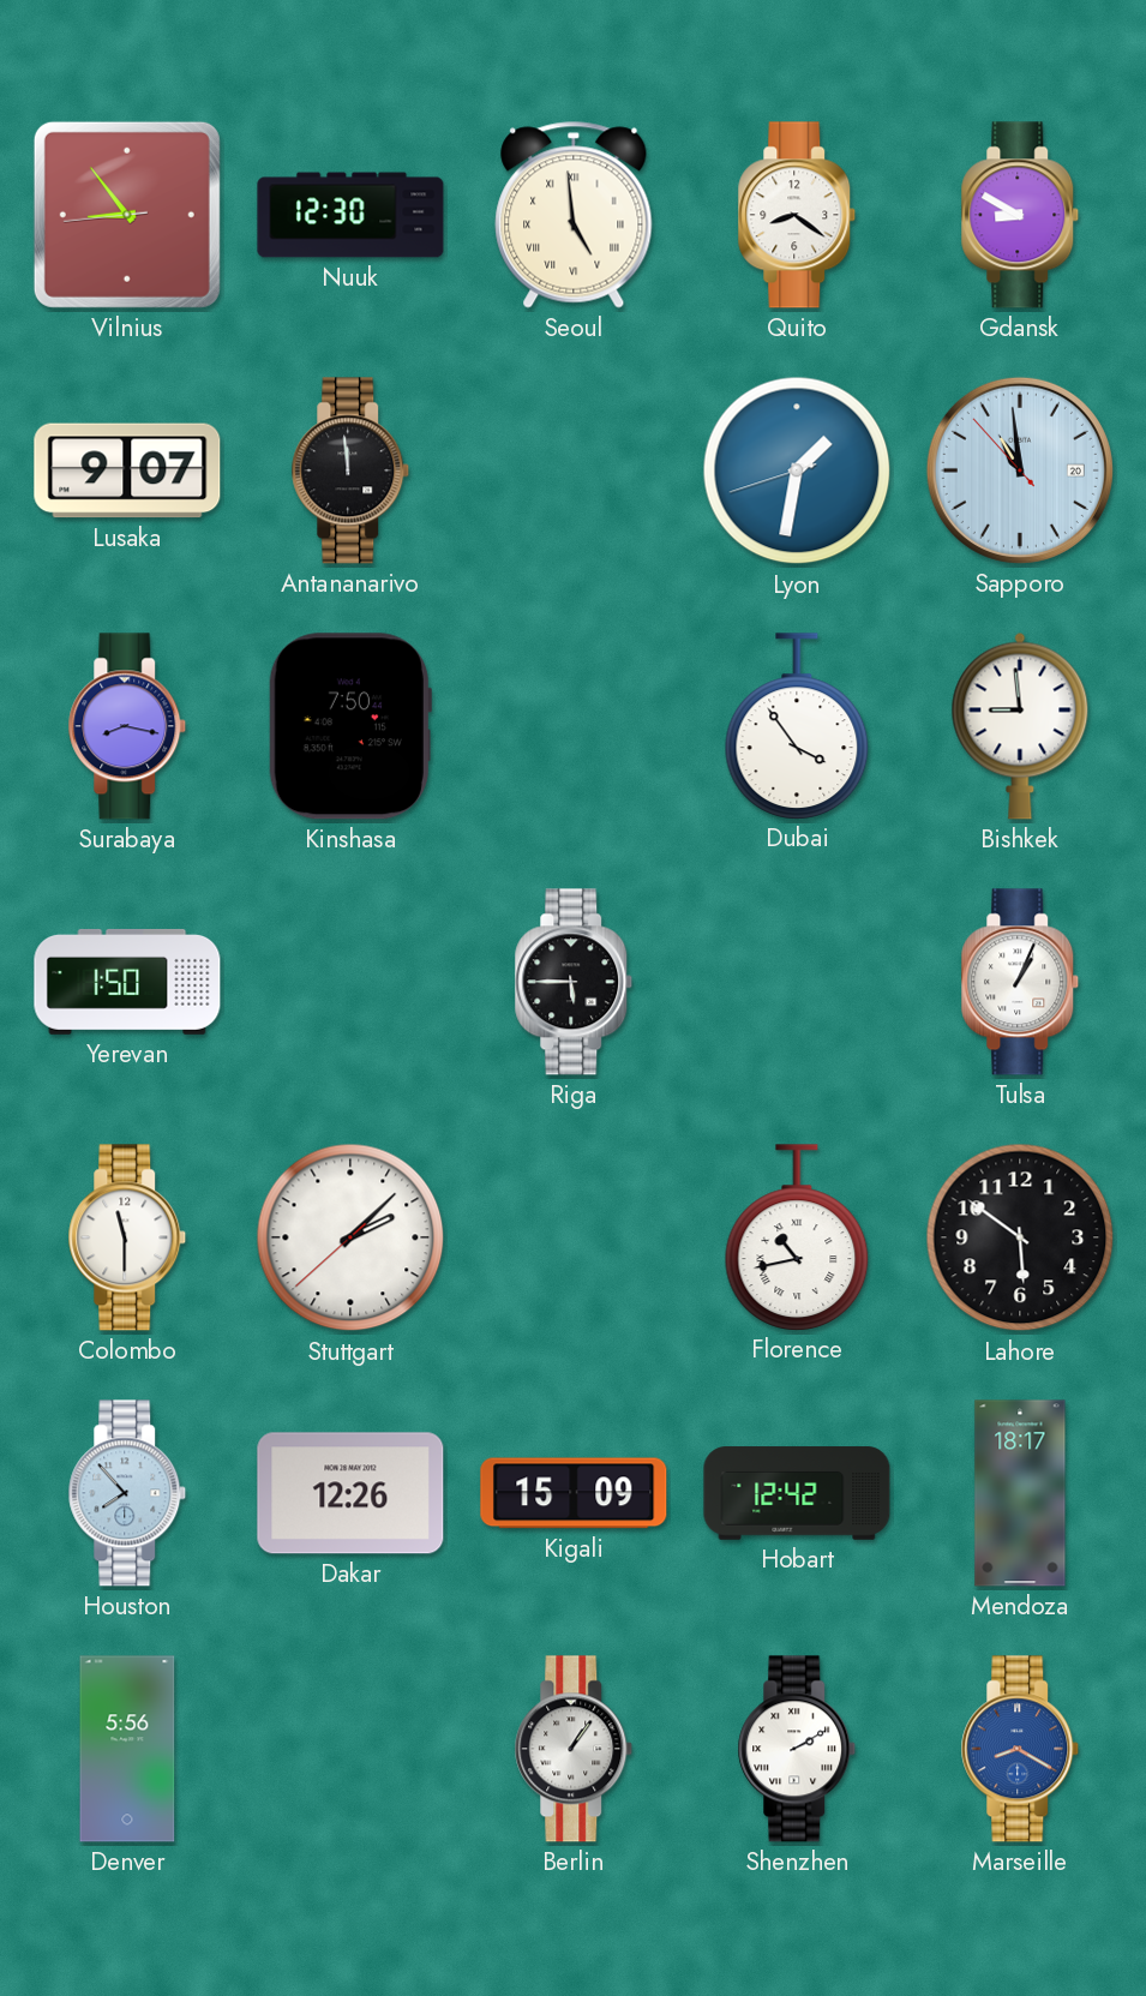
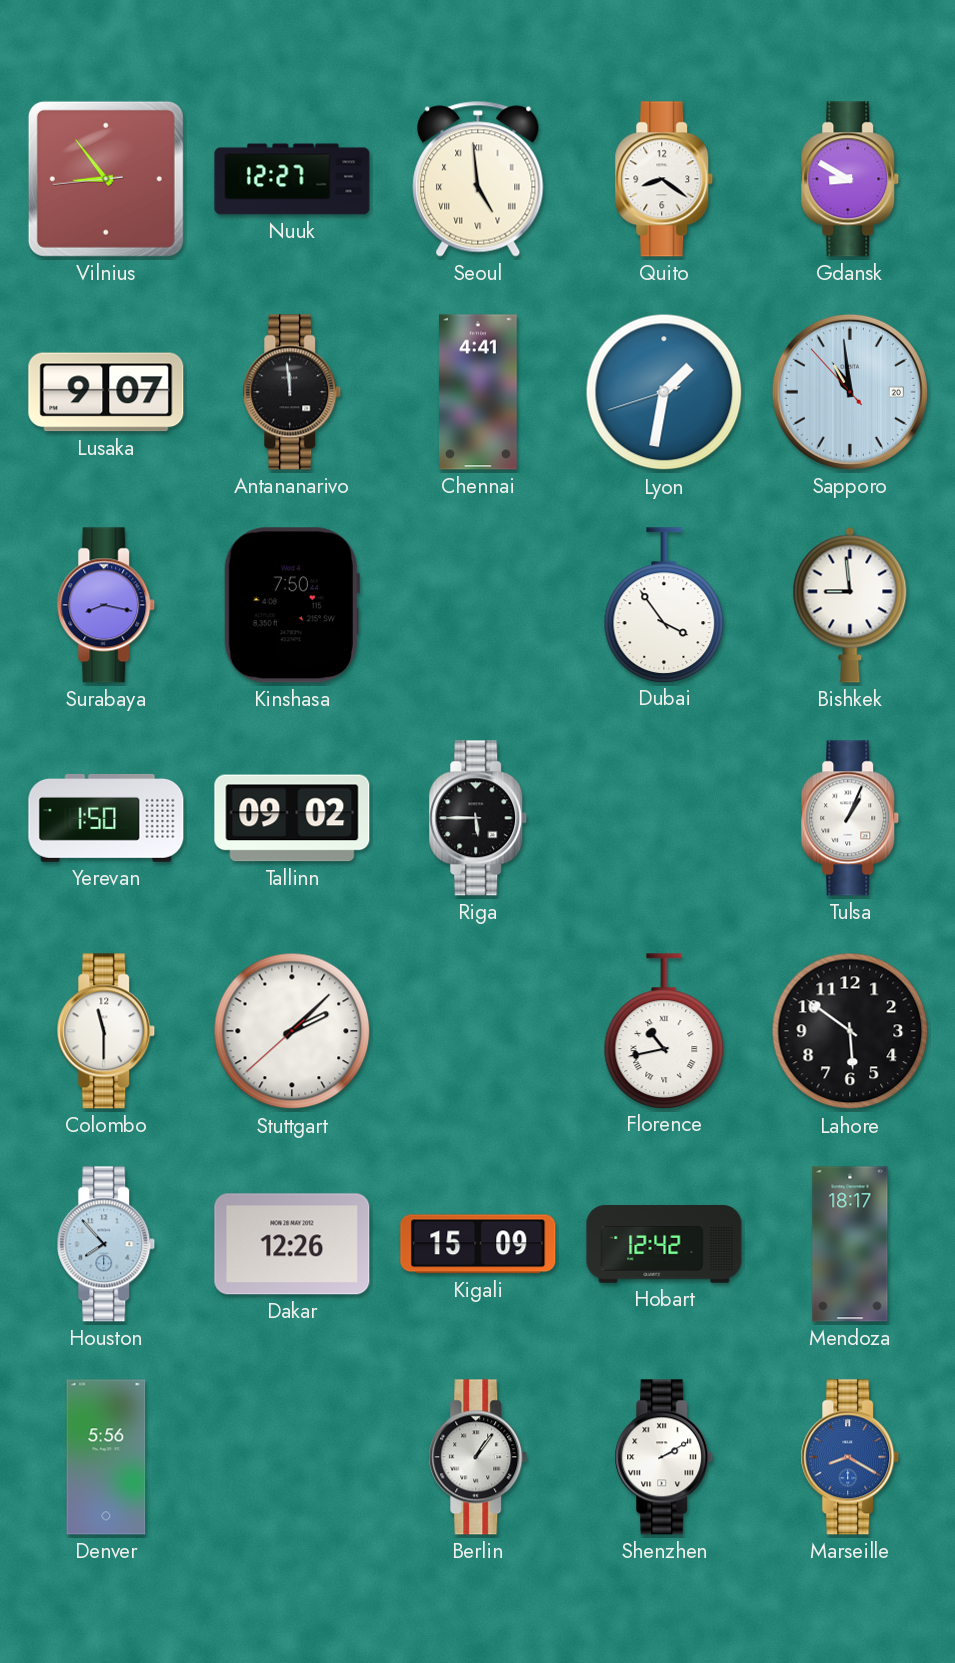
Nuuk: 12:30 -> 12:27 (292, 179)
Chennai: none -> 4:41 (479, 392)
Tallinn: none -> 09:02 (292, 818)
